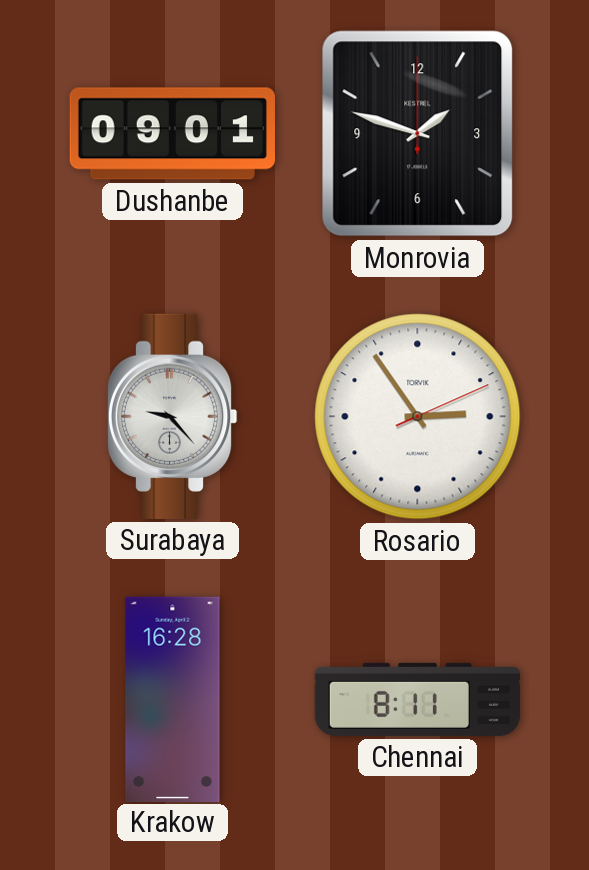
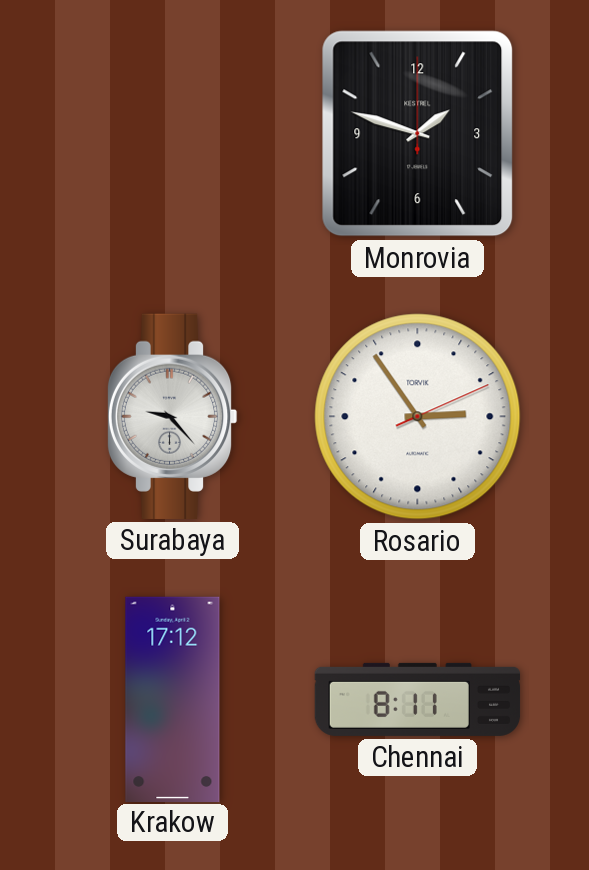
Dushanbe: 09:01 -> none (172, 134)
Krakow: 16:28 -> 17:12 (173, 699)
